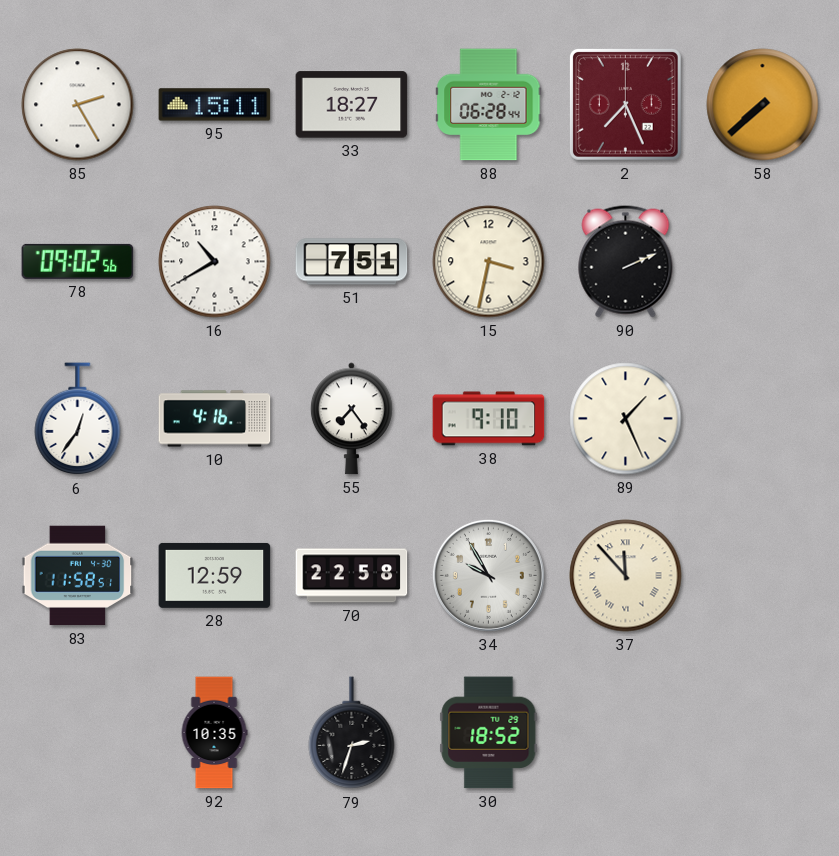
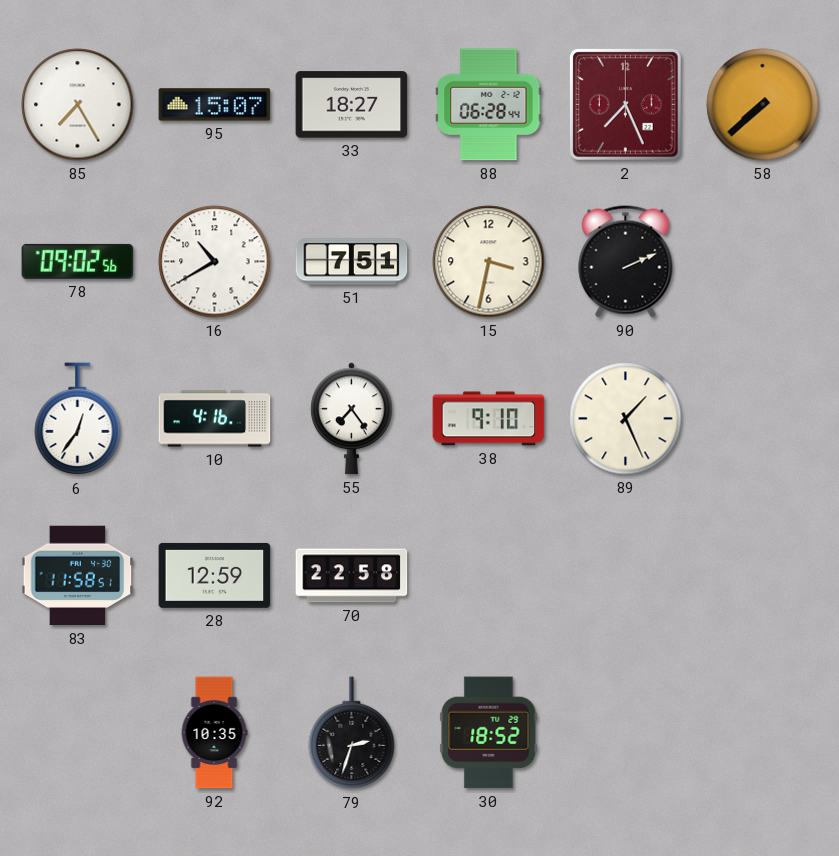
85: 2:25 -> 7:25 (78, 105)
95: 15:11 -> 15:07 (215, 105)
34: 9:55 -> none (488, 575)
37: 11:53 -> none (626, 576)
